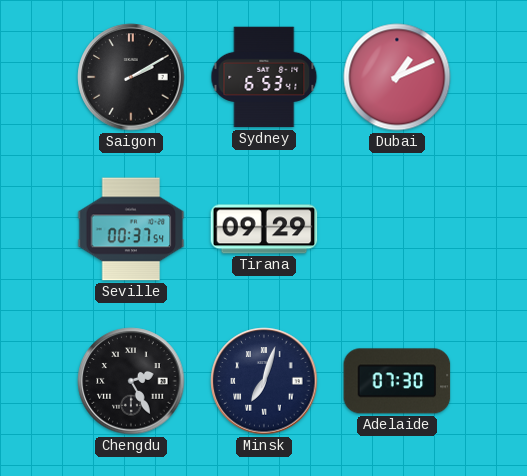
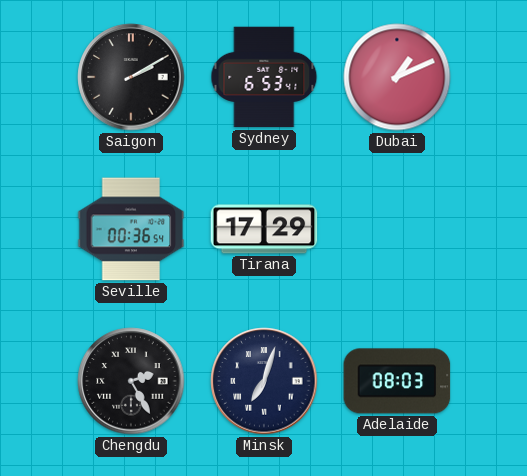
Seville: 00:37 -> 00:36 (131, 229)
Tirana: 09:29 -> 17:29 (264, 229)
Adelaide: 07:30 -> 08:03 (397, 381)
